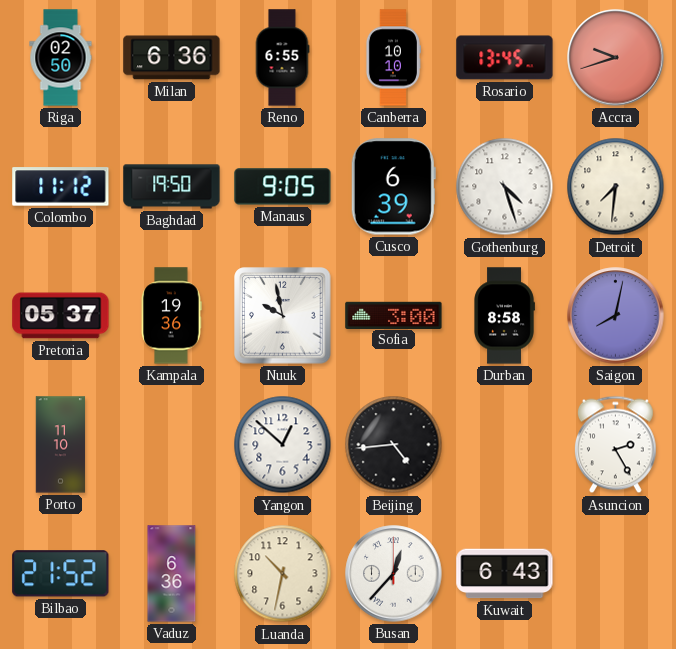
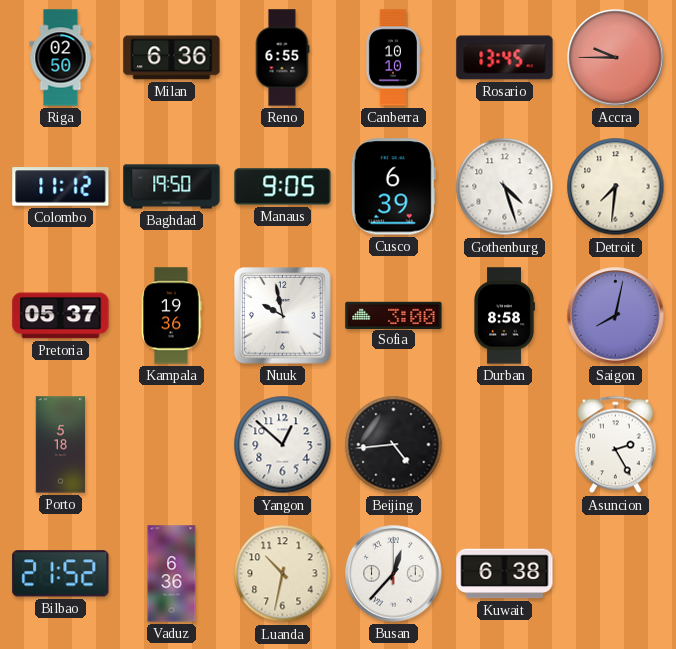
Accra: 9:42 -> 9:45 (616, 58)
Porto: 11:10 -> 5:18 (61, 445)
Kuwait: 6:43 -> 6:38 (505, 574)
